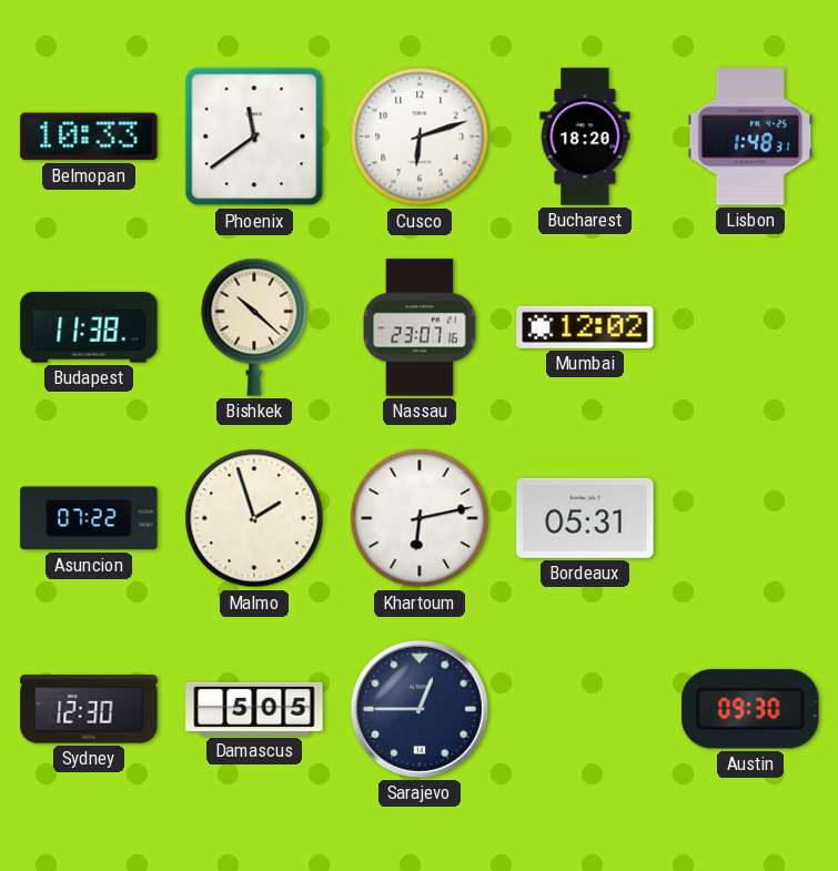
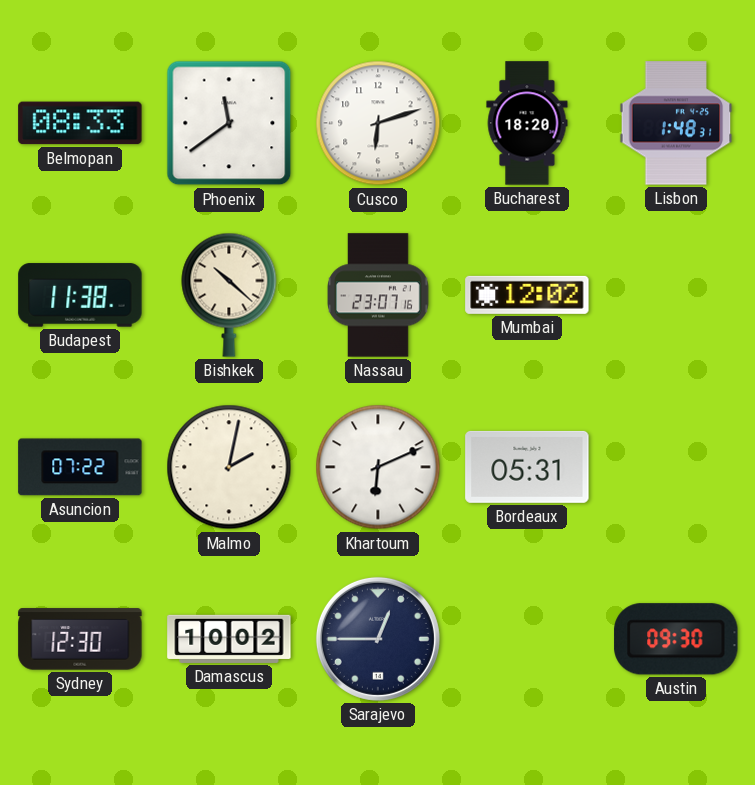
Belmopan: 10:33 -> 08:33 (80, 123)
Malmo: 1:57 -> 2:02 (229, 467)
Khartoum: 6:13 -> 6:11 (378, 467)
Damascus: 5:05 -> 10:02 (229, 639)
